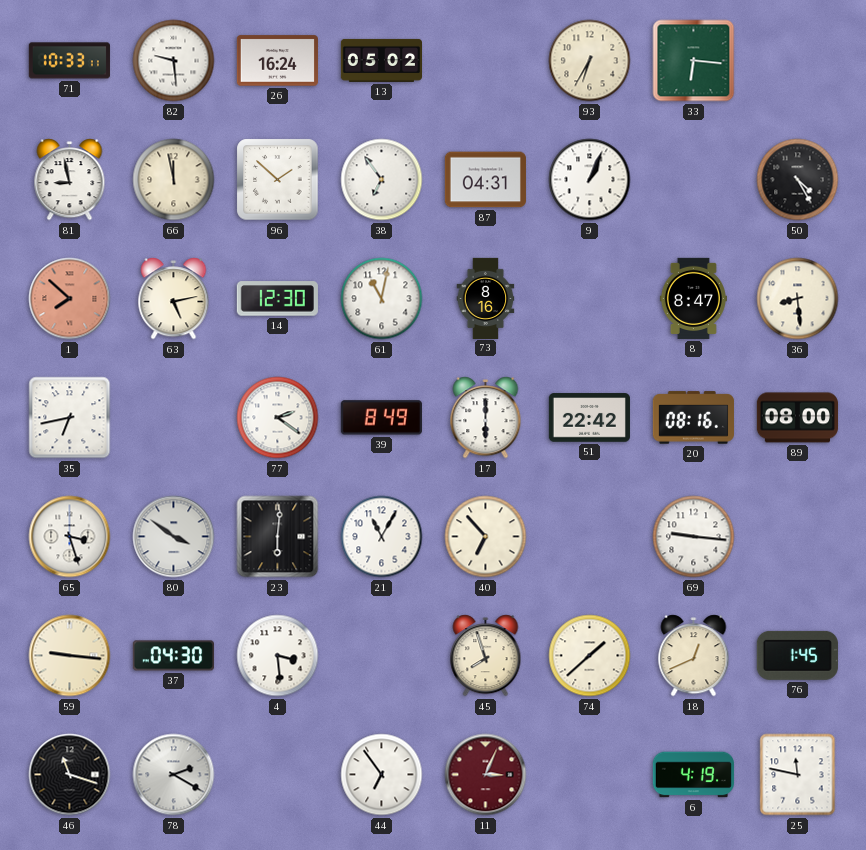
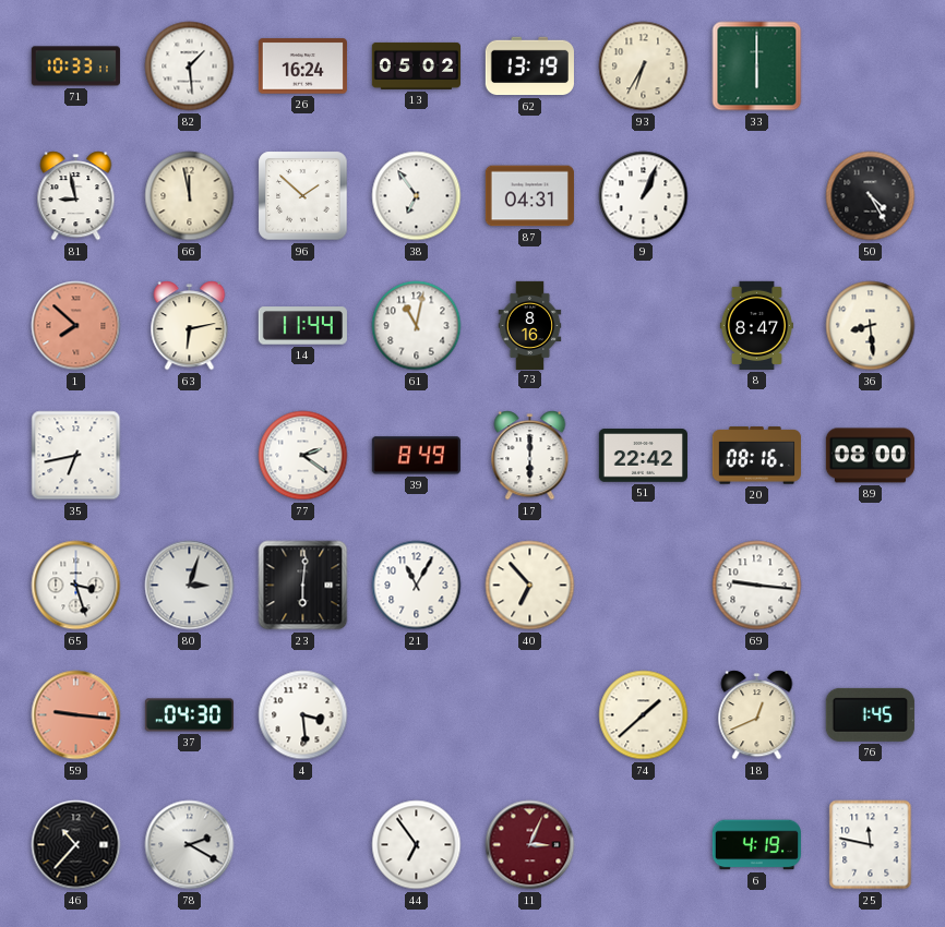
82: 9:29 -> 1:29 (190, 67)
62: none -> 13:19 (529, 67)
33: 6:16 -> 6:00 (757, 67)
63: 5:13 -> 6:13 (190, 326)
14: 12:30 -> 11:44 (302, 326)
80: 3:51 -> 3:03 (190, 586)
59 dial: cream -> salmon (76, 715)
45: 7:57 -> none (486, 656)
46: 11:18 -> 10:37 (76, 845)
